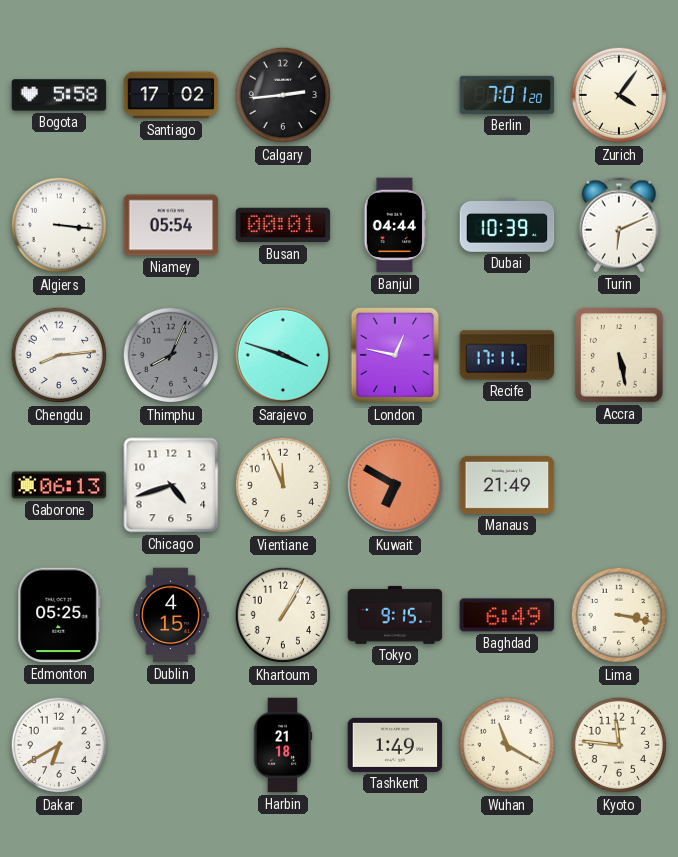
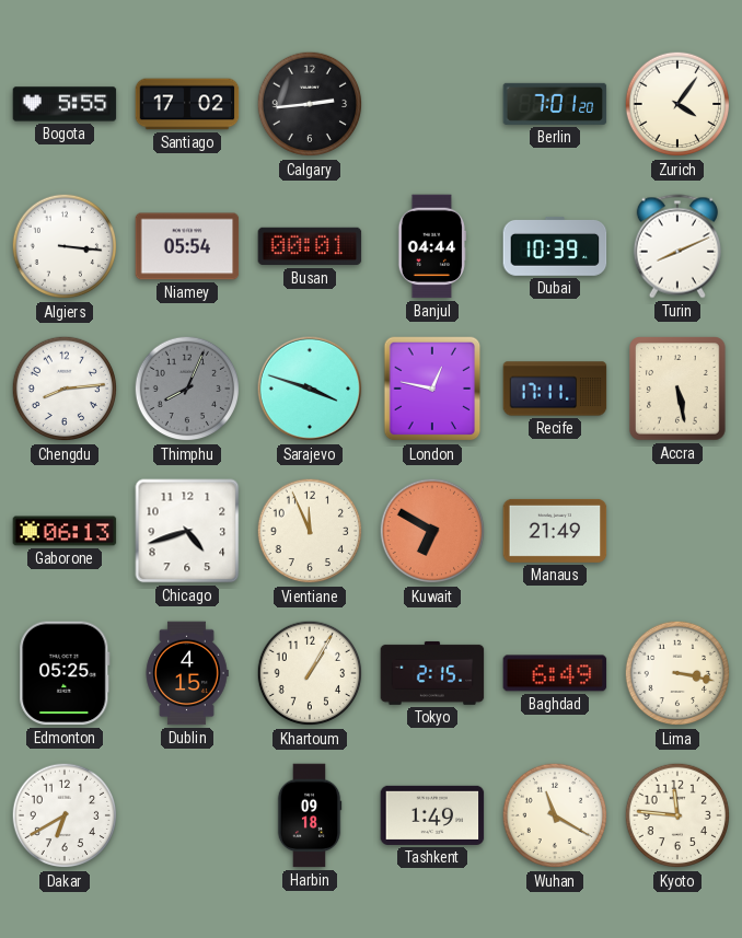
Bogota: 5:58 -> 5:55 (65, 104)
Turin: 6:11 -> 8:11 (677, 246)
Tokyo: 9:15 -> 2:15 (432, 673)
Harbin: 21:18 -> 09:18 (310, 815)
